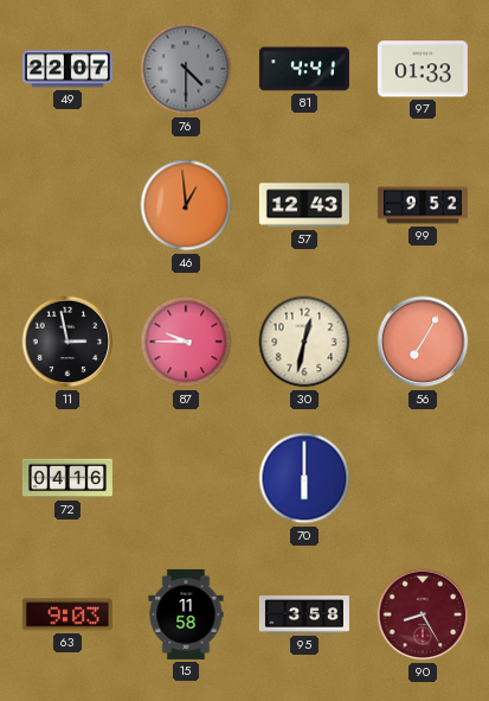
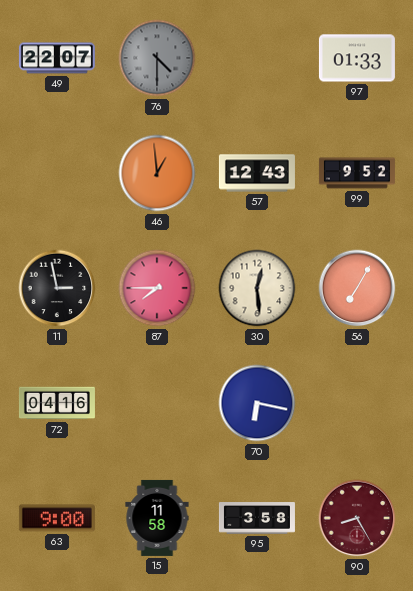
81: 4:41 -> none (304, 69)
87: 9:45 -> 7:45 (157, 288)
30: 12:32 -> 12:29 (257, 288)
70: 6:00 -> 6:17 (257, 403)
63: 9:03 -> 9:00 (57, 518)
